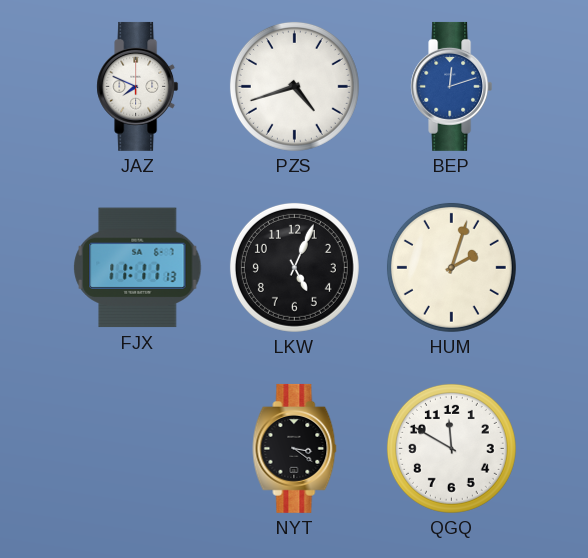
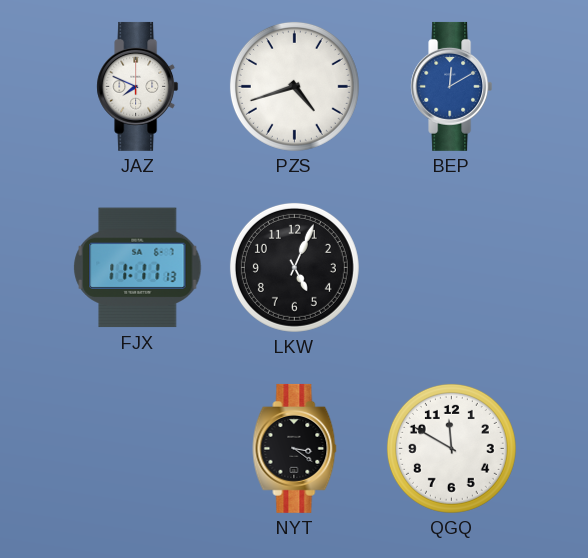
BEP: 12:12 -> 12:10 (452, 86)
HUM: 2:03 -> none (451, 267)
